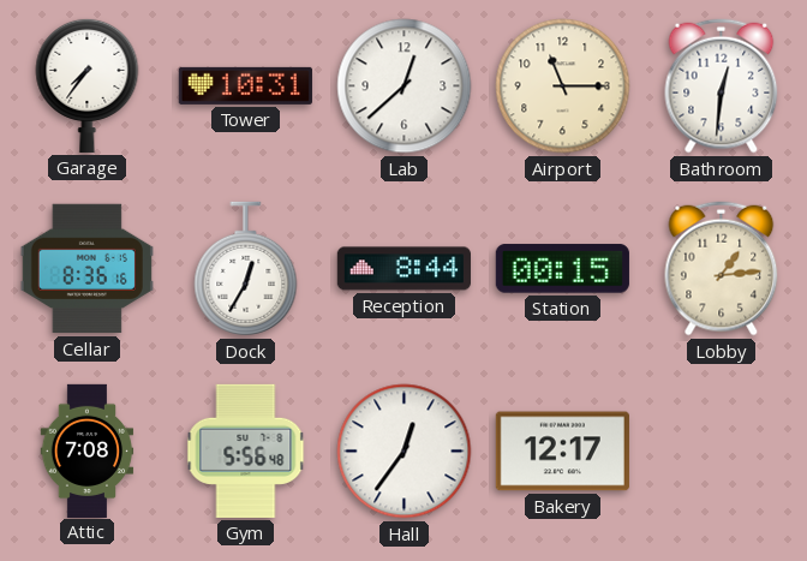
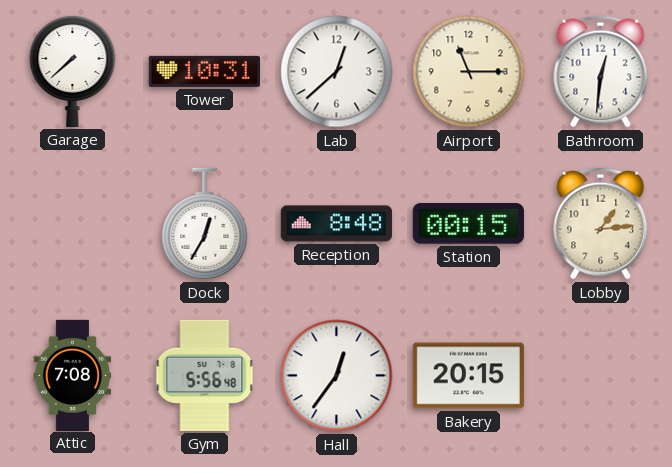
Garage: 7:36 -> 7:38 (73, 71)
Cellar: 8:36 -> none (86, 269)
Reception: 8:44 -> 8:48 (336, 224)
Bakery: 12:17 -> 20:15 (468, 376)
